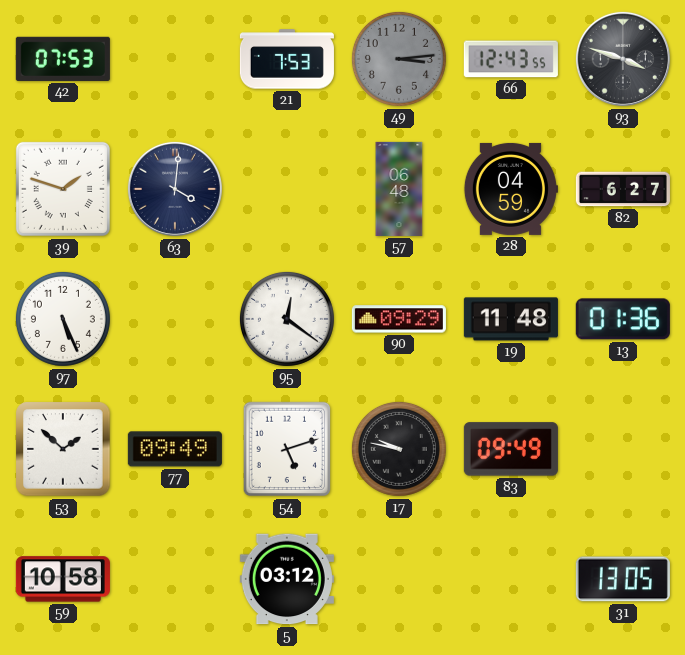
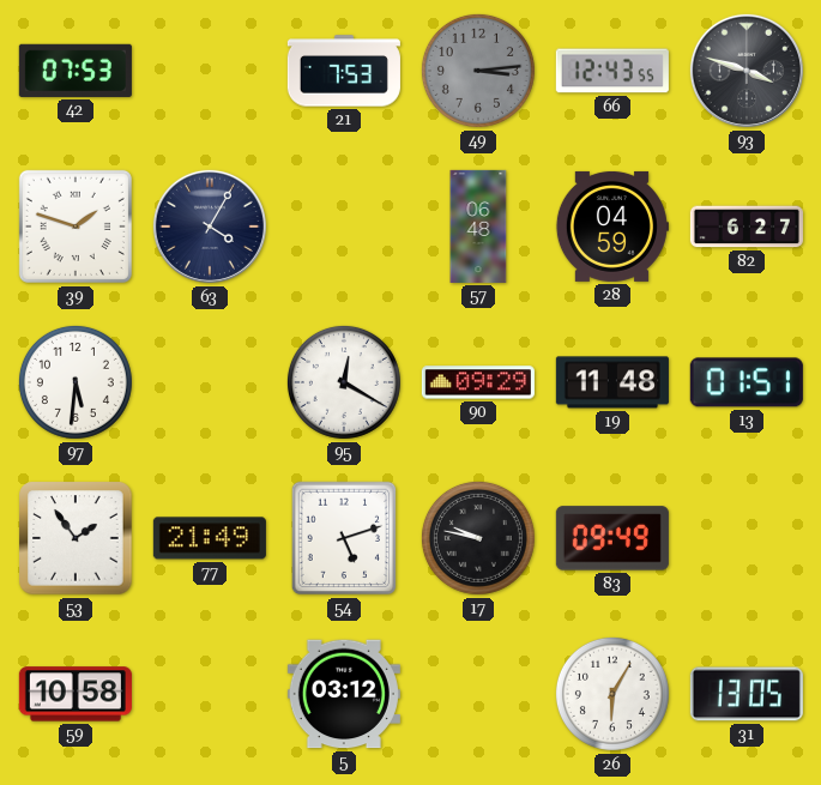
63: 4:01 -> 4:05 (210, 227)
97: 5:26 -> 5:31 (76, 382)
95: 12:21 -> 12:20 (344, 382)
13: 01:36 -> 01:51 (747, 382)
53: 1:52 -> 1:54 (76, 538)
77: 09:49 -> 21:49 (210, 538)
26: none -> 6:05 (612, 694)
